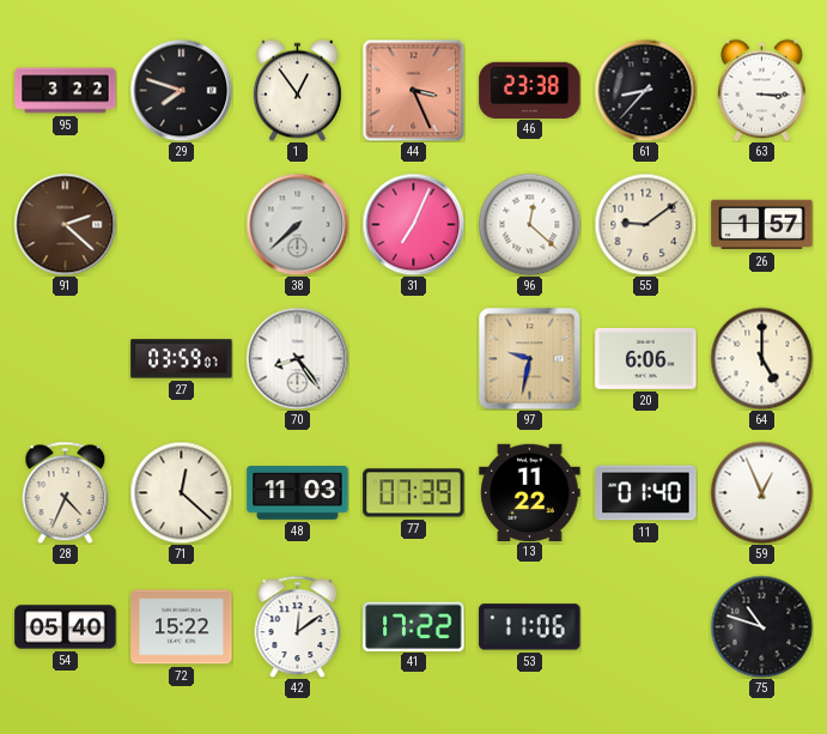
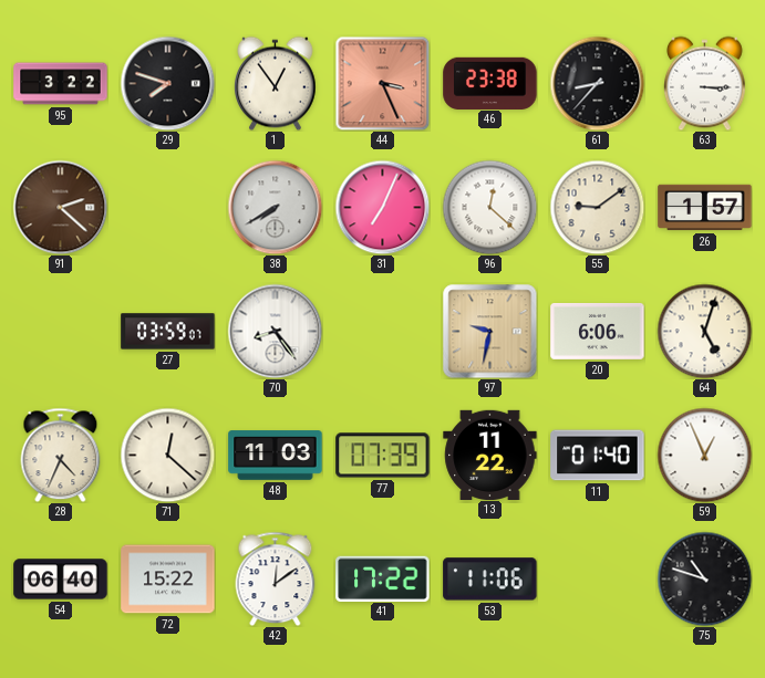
38: 7:38 -> 7:40 (275, 207)
64: 5:00 -> 5:03 (704, 331)
54: 05:40 -> 06:40 (61, 580)
